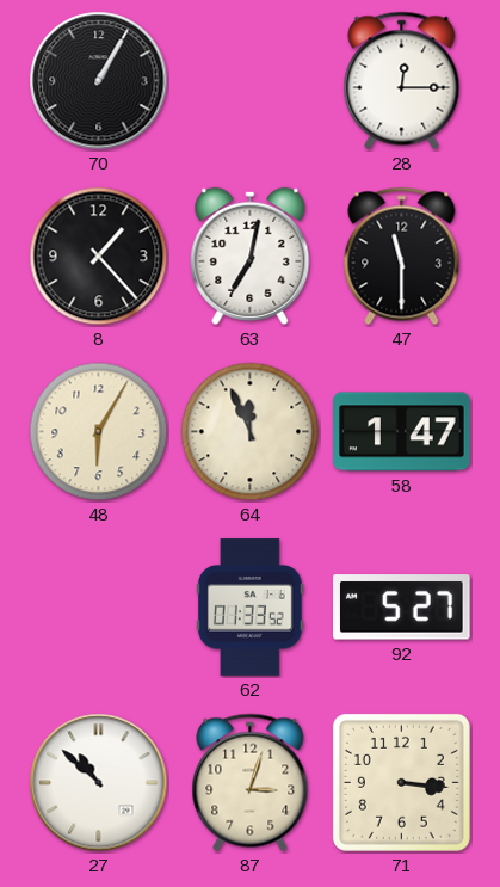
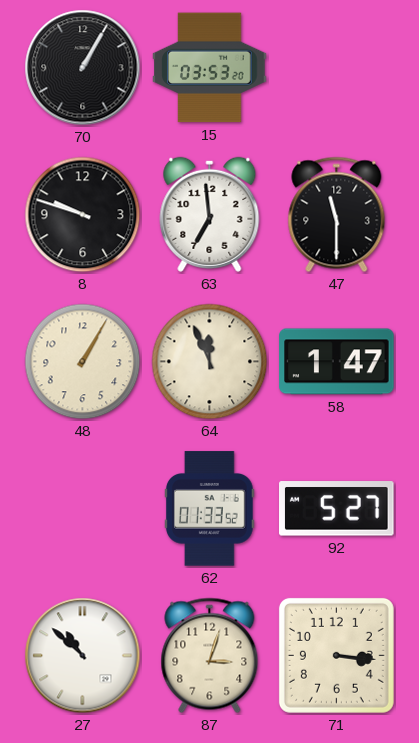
15: none -> 03:53 (210, 68)
28: 12:15 -> none (402, 81)
8: 1:23 -> 9:48 (83, 215)
63: 7:02 -> 6:59 (210, 214)
48: 6:05 -> 1:05 (83, 362)
